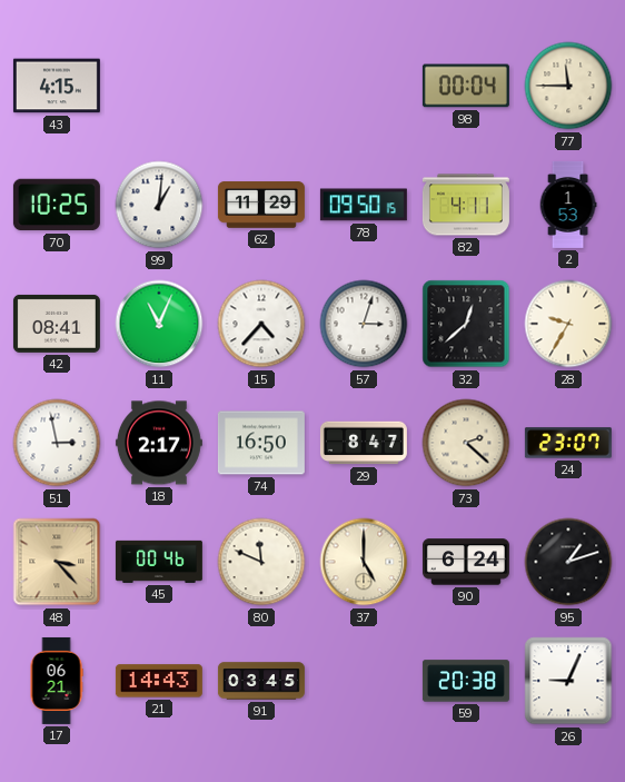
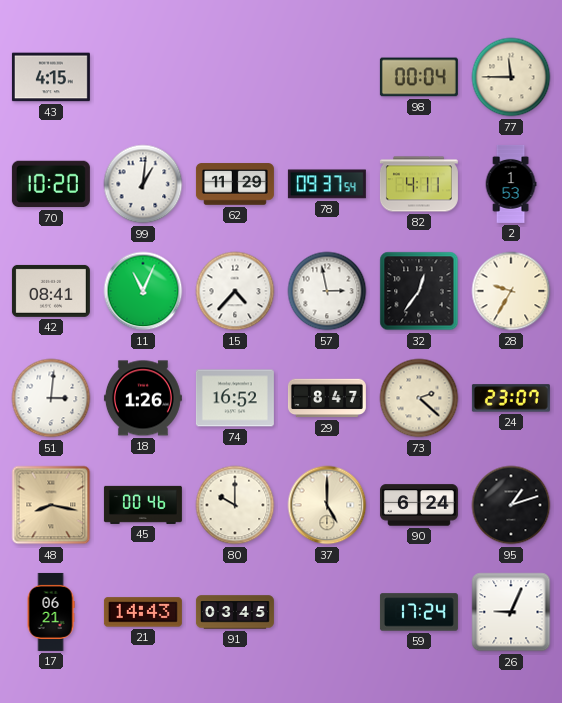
70: 10:25 -> 10:20 (51, 184)
78: 09:50 -> 09:37 (327, 184)
57: 3:03 -> 2:58 (327, 291)
32: 12:38 -> 12:36 (419, 291)
51: 2:58 -> 3:01 (51, 398)
18: 2:17 -> 1:26 (143, 398)
74: 16:50 -> 16:52 (235, 398)
48: 3:23 -> 8:17 (51, 505)
80: 11:49 -> 10:00 (235, 505)
59: 20:38 -> 17:24 (419, 612)
